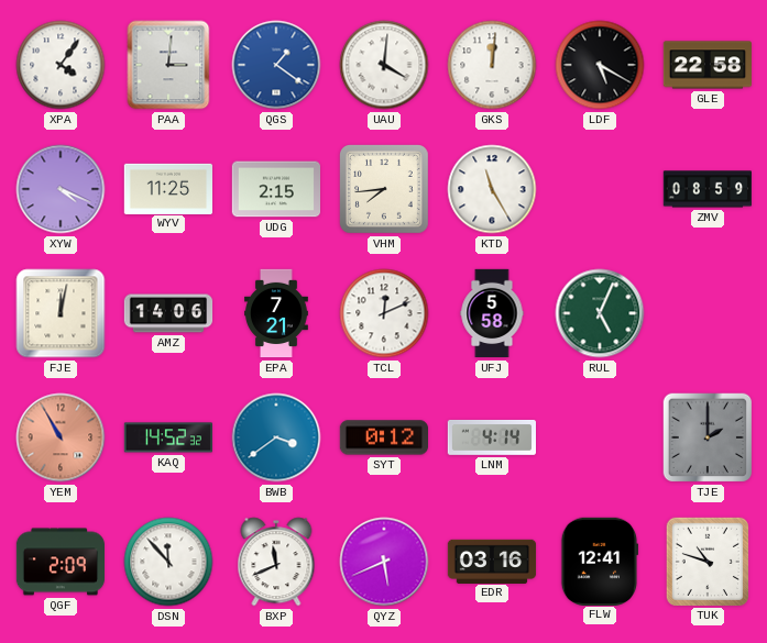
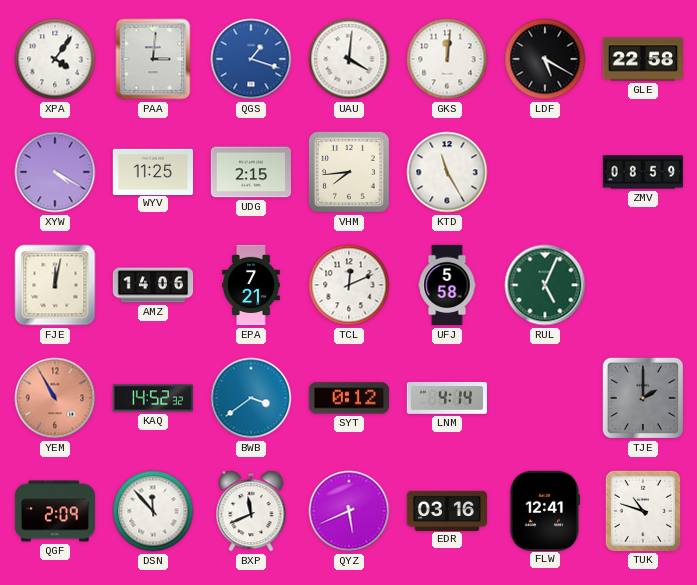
QGS: 1:21 -> 1:18 (251, 59)
XYW: 4:19 -> 4:20 (55, 172)
